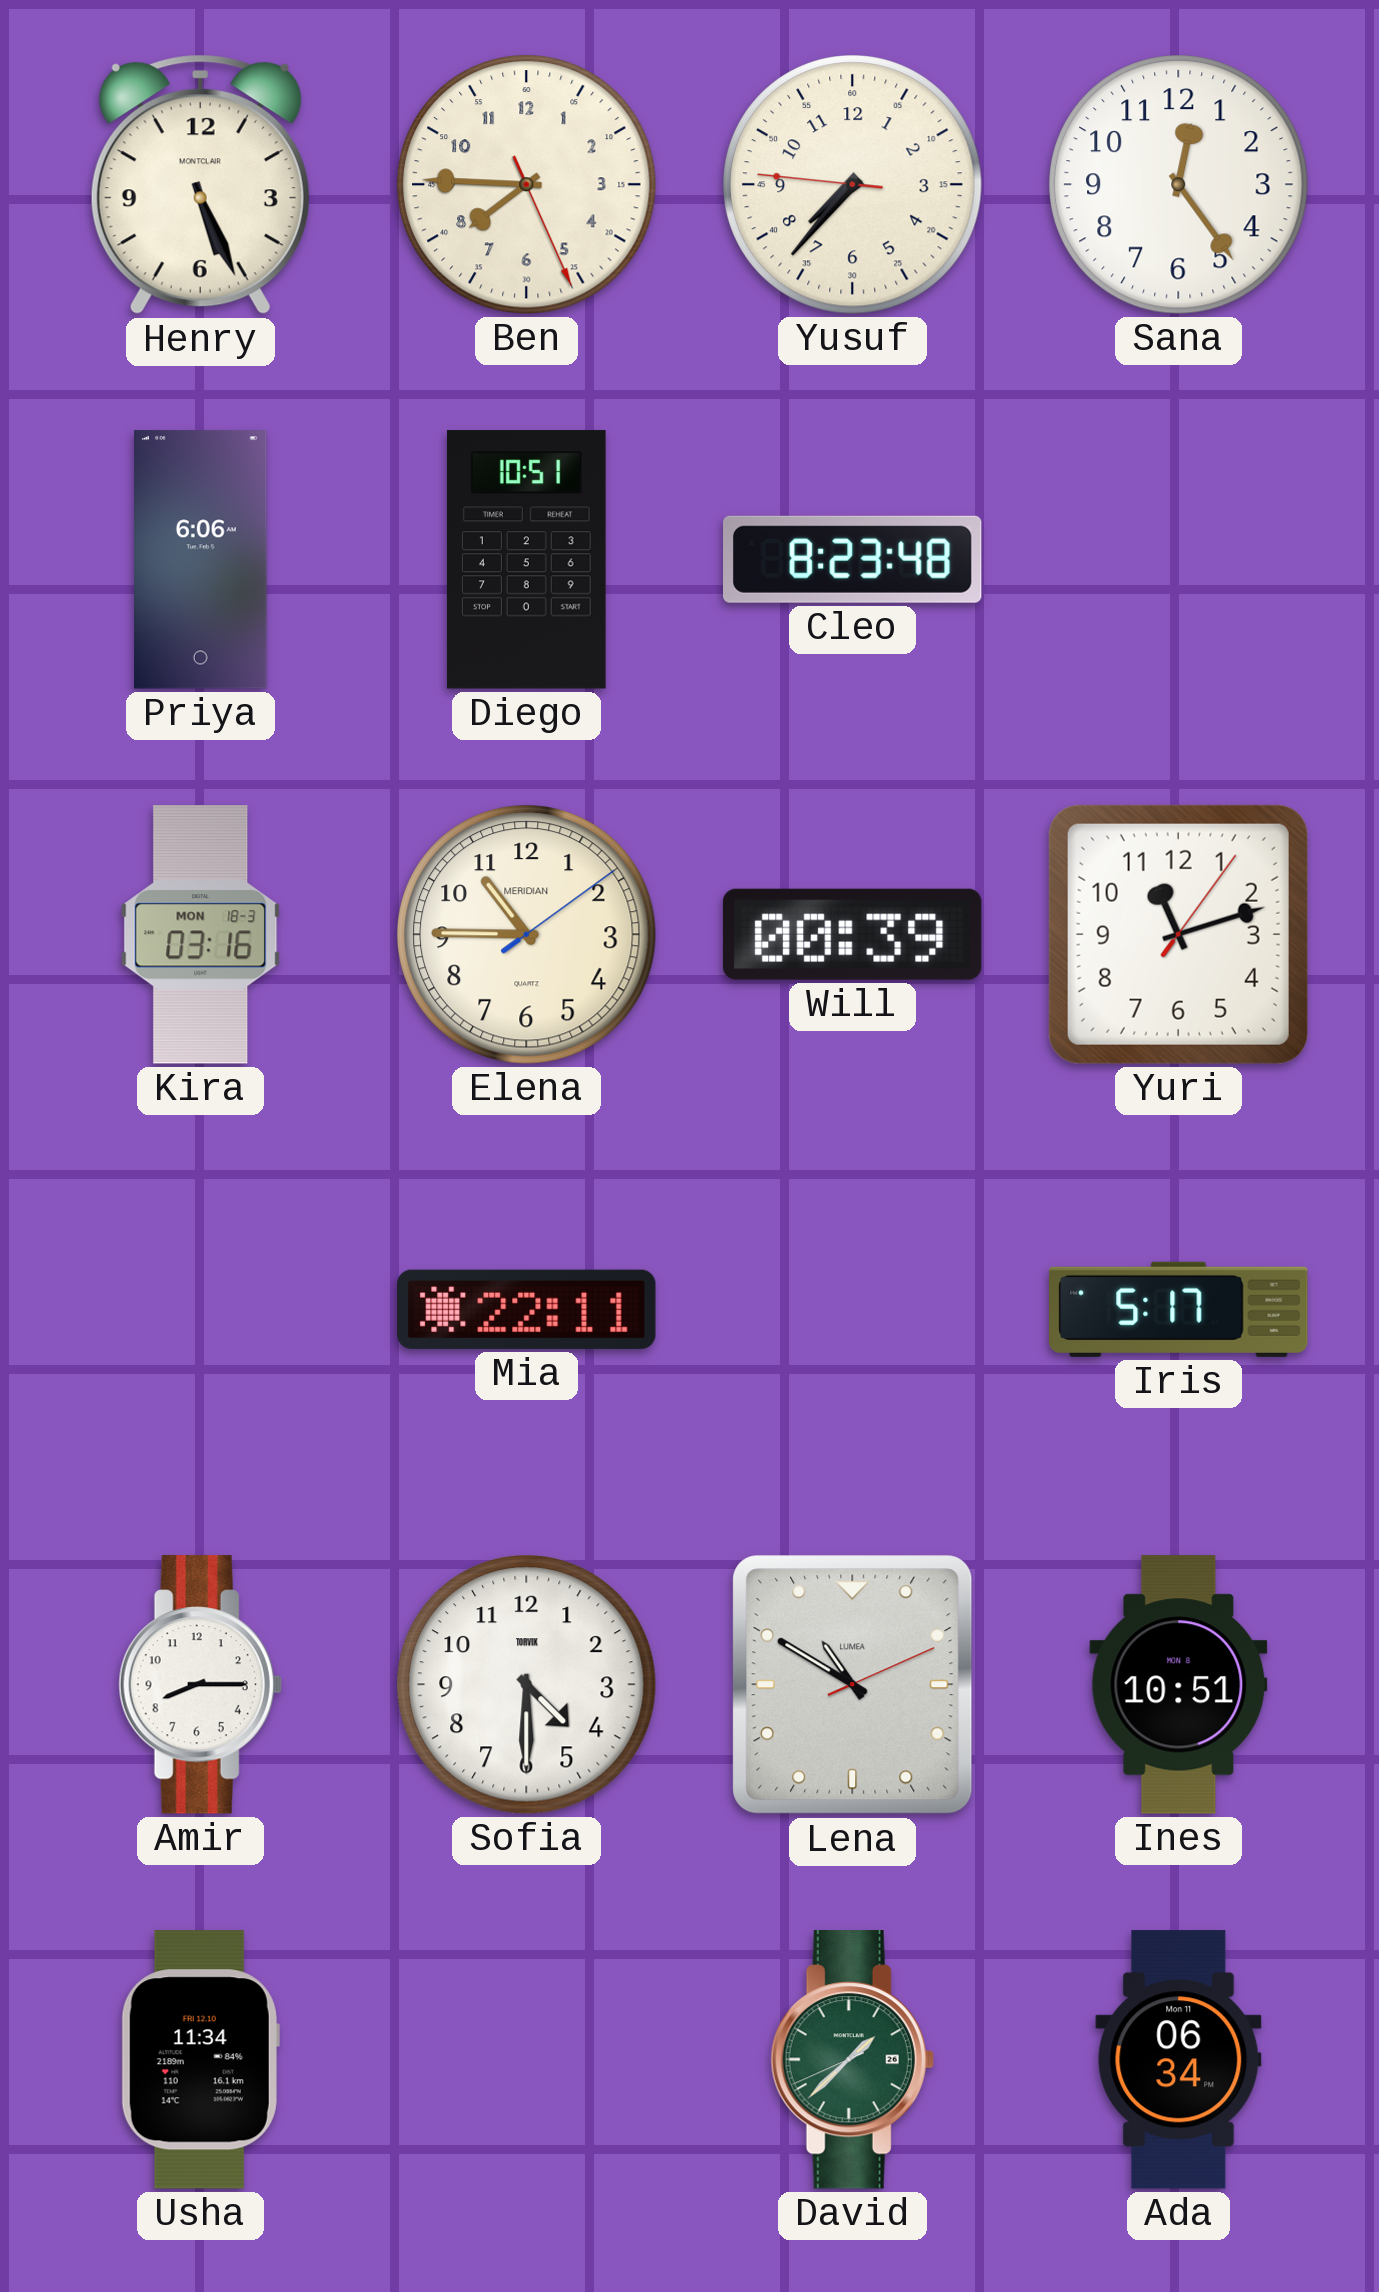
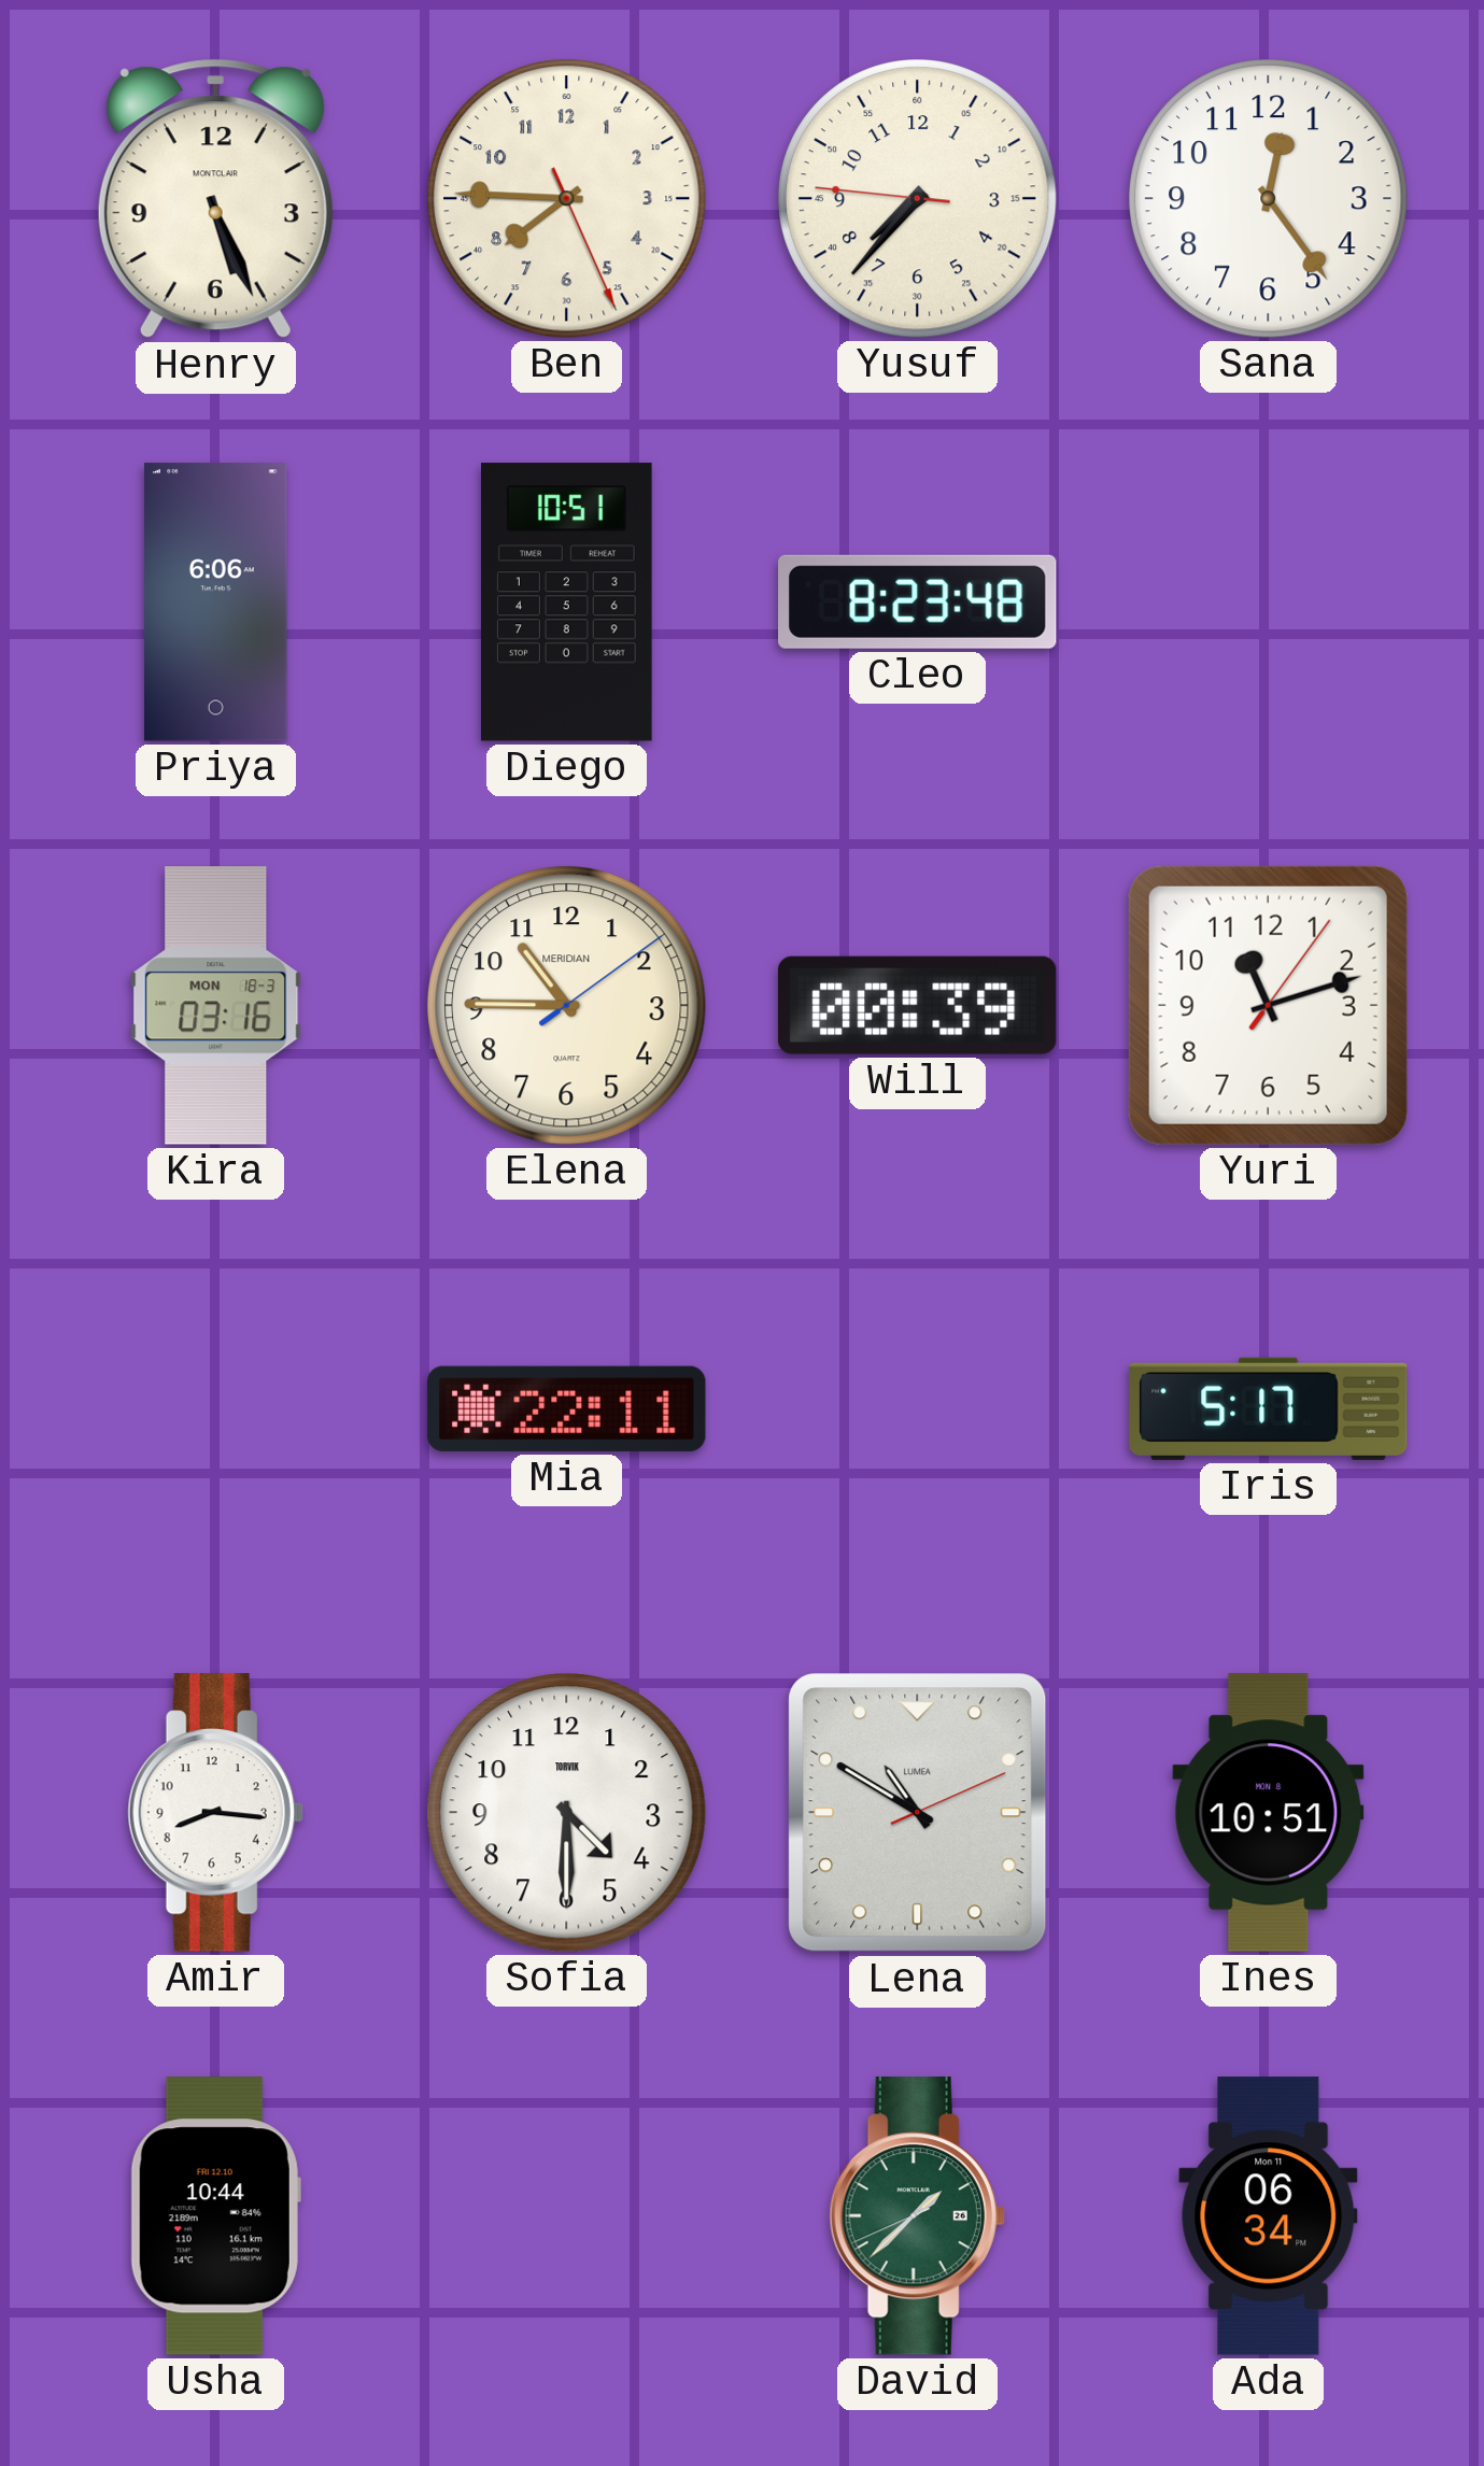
Amir: 8:15 -> 8:16 (215, 1813)
Usha: 11:34 -> 10:44 (215, 2216)
